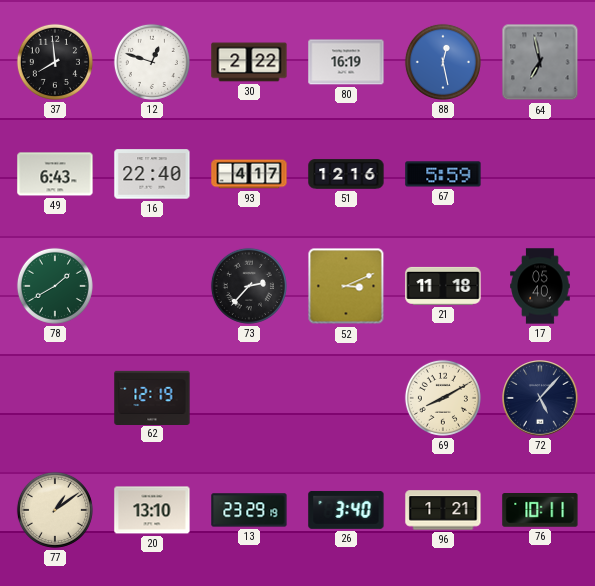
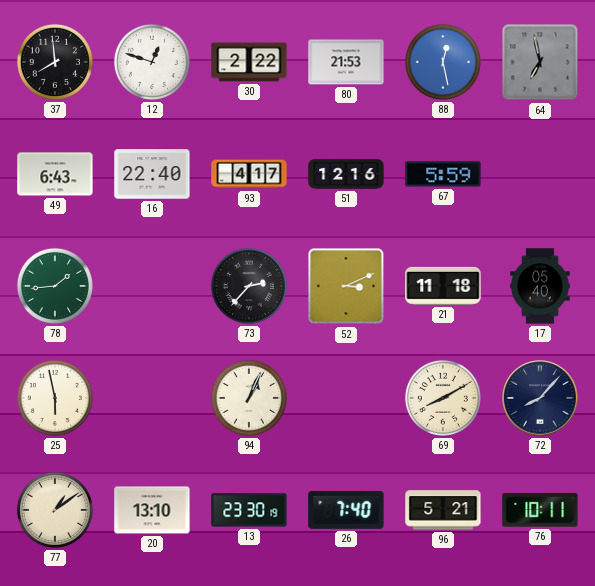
80: 16:19 -> 21:53 (346, 62)
78: 1:40 -> 1:44 (55, 286)
25: none -> 5:58 (55, 398)
62: 12:19 -> none (152, 397)
94: none -> 1:04 (249, 398)
72: 5:07 -> 8:07 (540, 398)
13: 23:29 -> 23:30 (249, 510)
26: 3:40 -> 7:40 (346, 510)
96: 1:21 -> 5:21 (443, 510)
